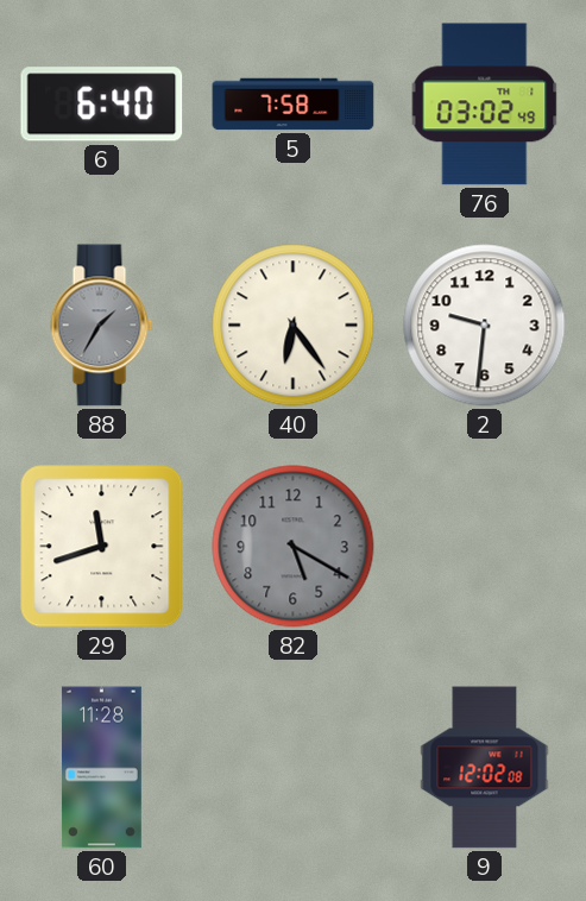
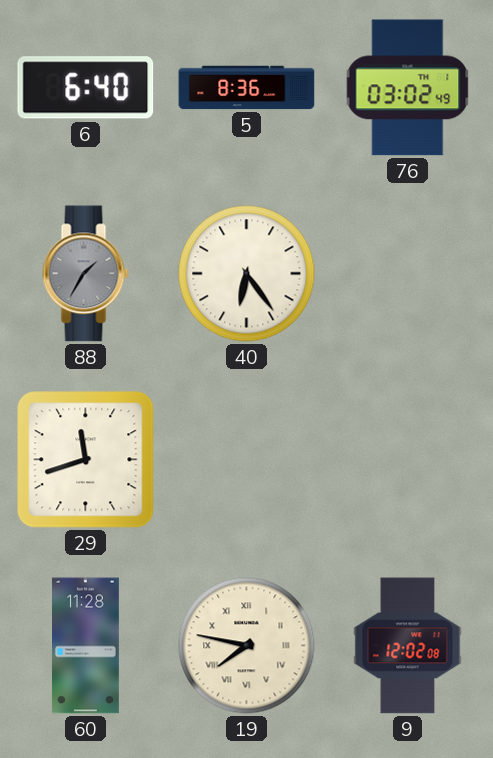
5: 7:58 -> 8:36 (247, 88)
2: 9:31 -> none (485, 326)
82: 5:20 -> none (294, 547)
19: none -> 7:47 (247, 646)
